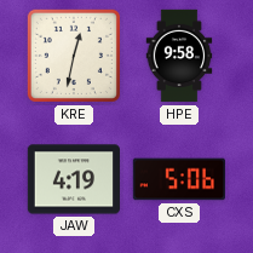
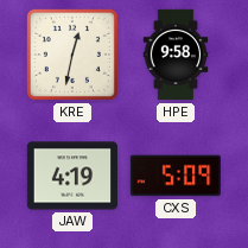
CXS: 5:06 -> 5:09 (174, 176)
